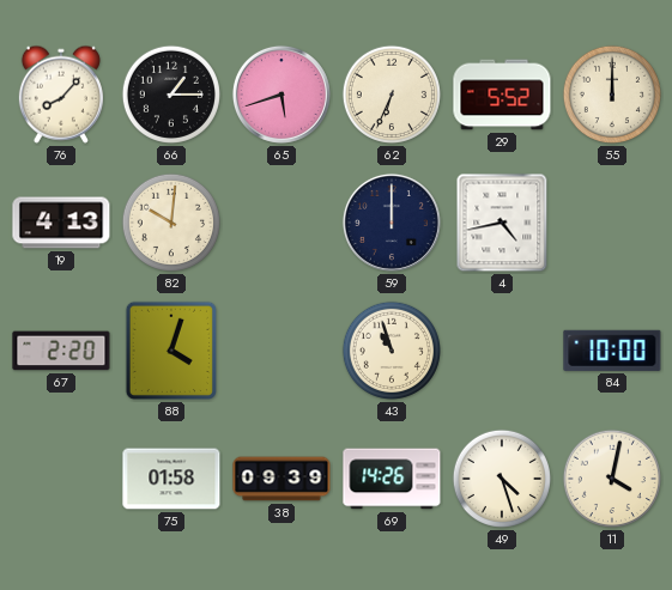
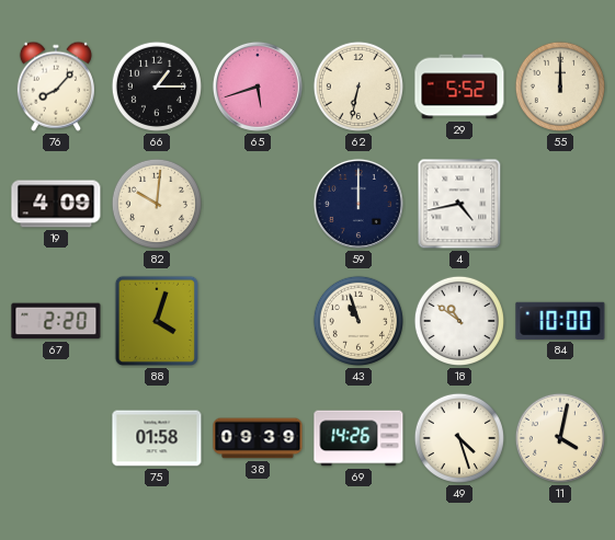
62: 6:34 -> 6:32 (358, 87)
19: 4:13 -> 4:09 (56, 204)
18: none -> 10:51 (459, 321)
